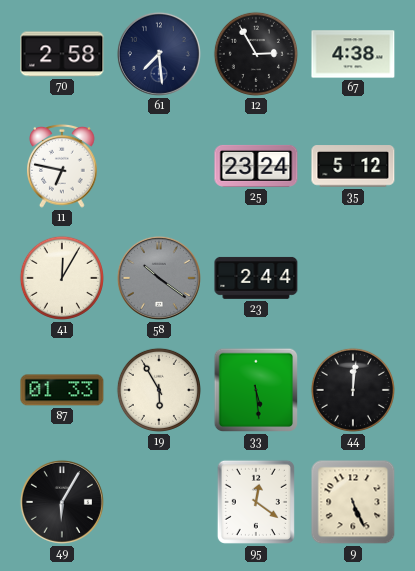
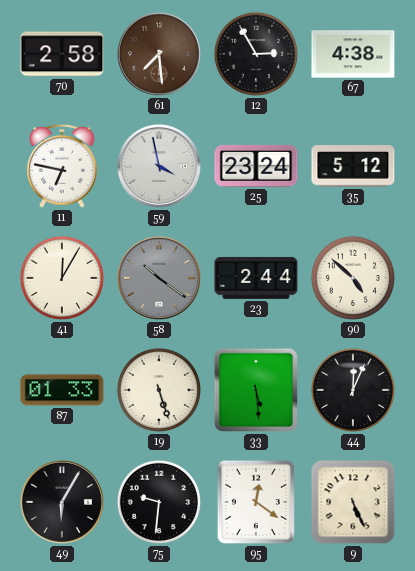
61 dial: navy -> brown (159, 54)
59: none -> 3:58 (159, 166)
90: none -> 4:52 (353, 278)
19: 5:55 -> 5:27 (159, 390)
44: 12:01 -> 12:04 (353, 390)
75: none -> 9:31 (159, 502)
